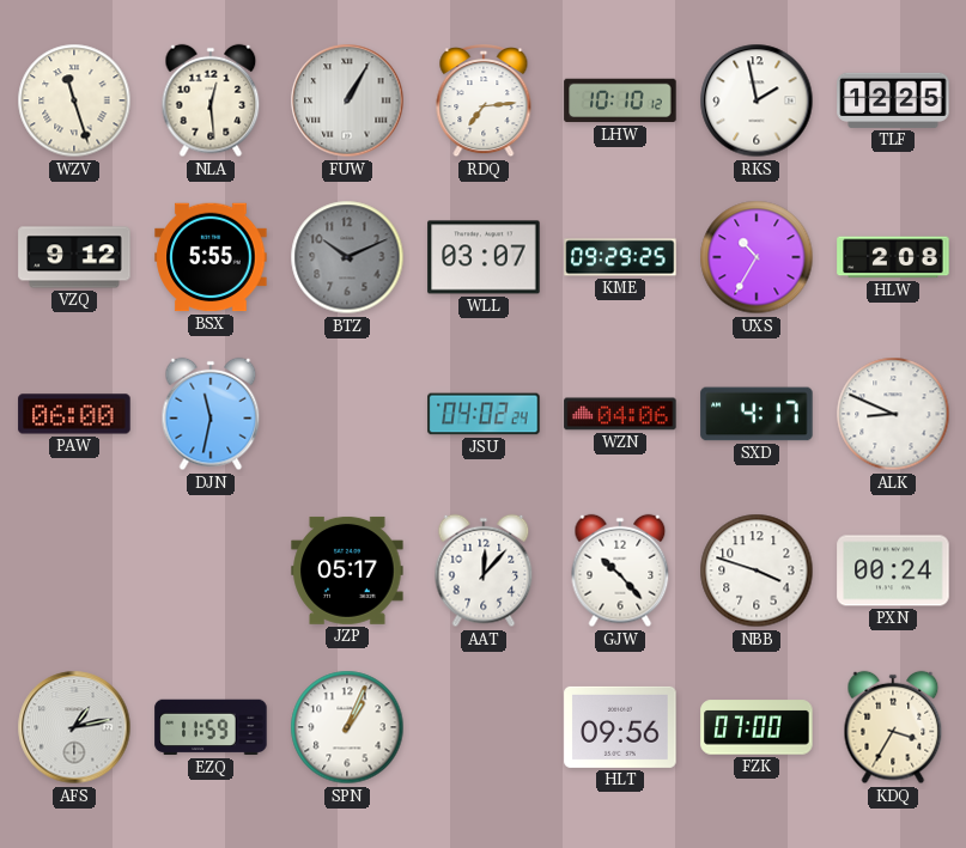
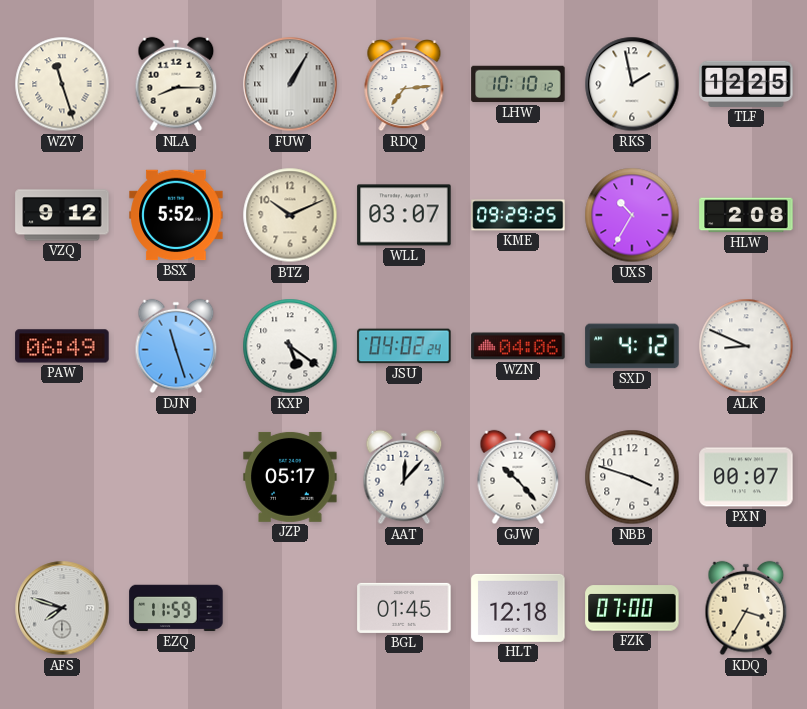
NLA: 12:29 -> 8:15 (176, 84)
BSX: 5:55 -> 5:52 (176, 215)
BTZ dial: grey -> cream (290, 215)
PAW: 06:00 -> 06:49 (62, 346)
DJN: 11:32 -> 11:27 (176, 346)
KXP: none -> 5:21 (290, 346)
SXD: 4:17 -> 4:12 (632, 346)
PXN: 00:24 -> 00:07 (746, 477)
AFS: 1:13 -> 7:48 (62, 608)
SPN: 1:04 -> none (347, 727)
BGL: none -> 01:45 (404, 608)
HLT: 09:56 -> 12:18 (518, 608)
